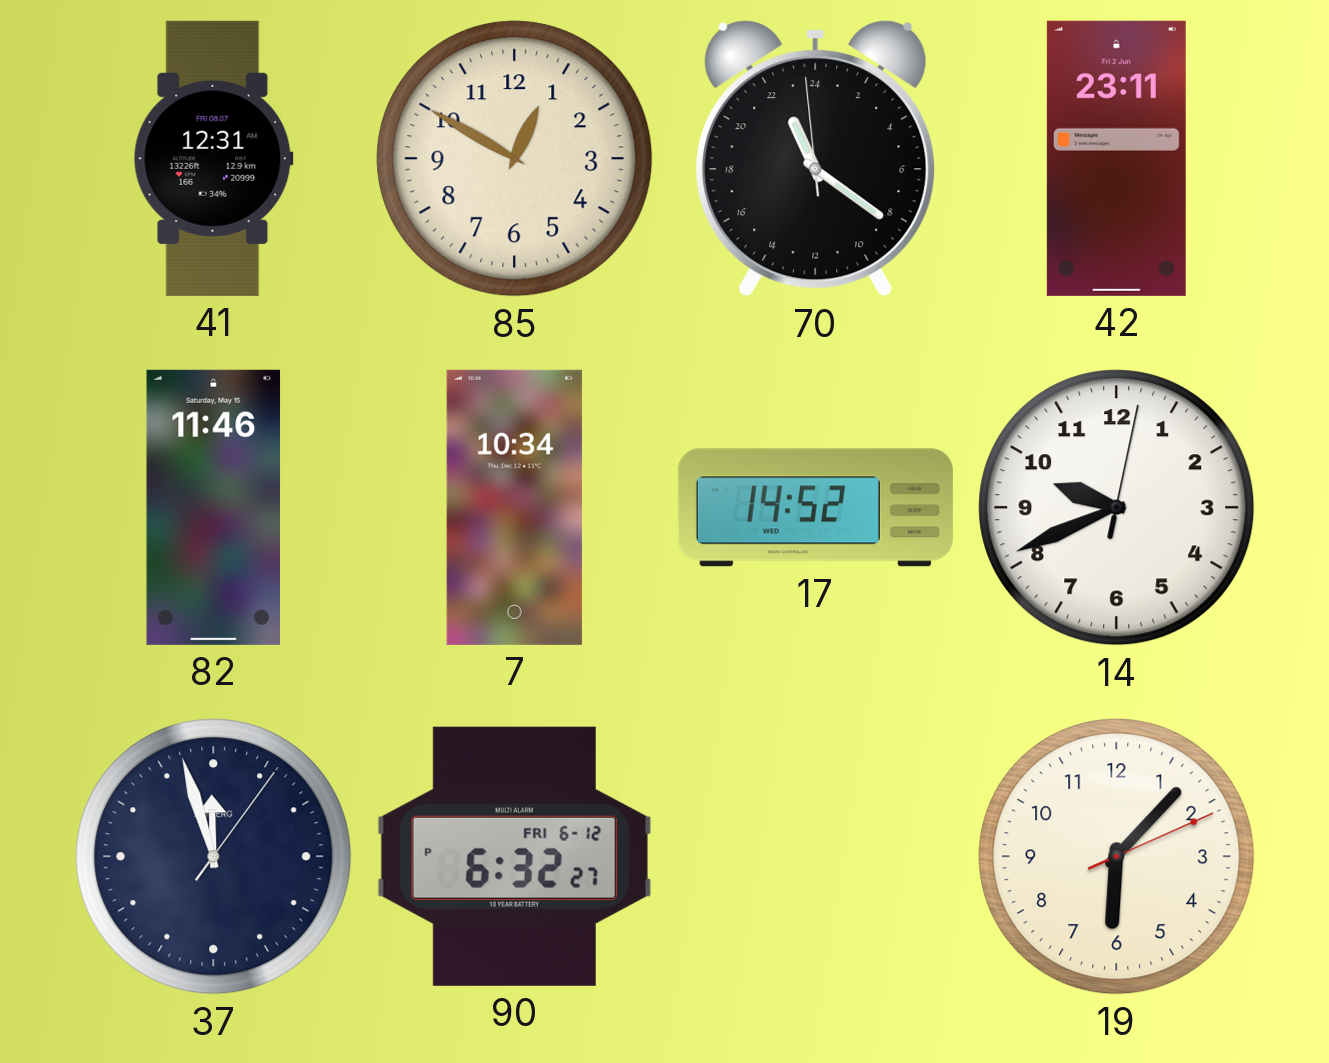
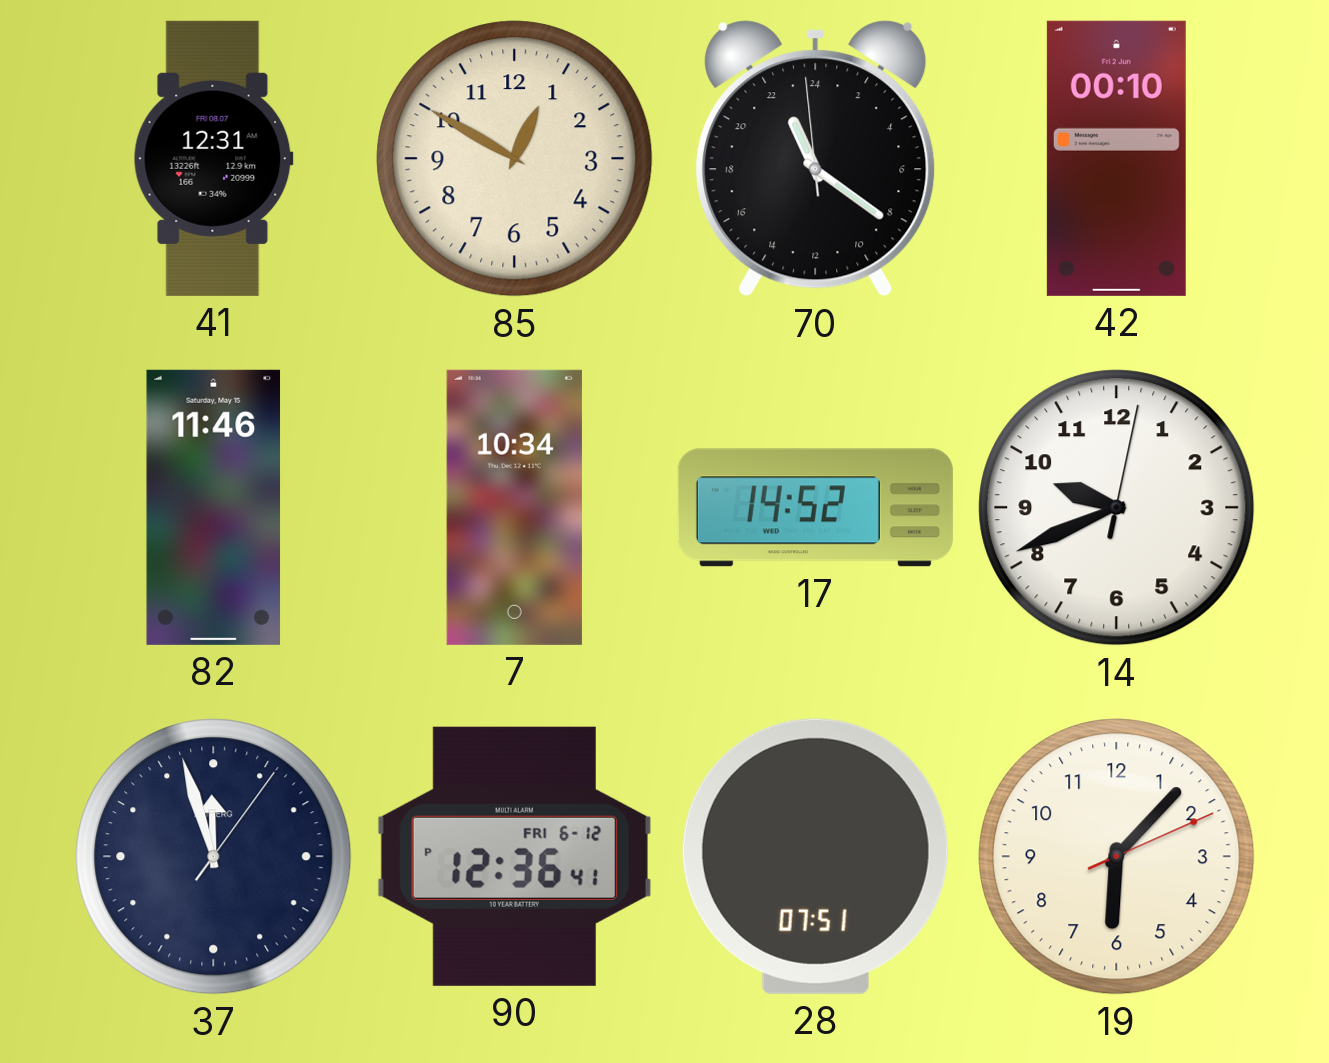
42: 23:11 -> 00:10 (1116, 158)
90: 6:32 -> 12:36 (514, 856)
28: none -> 07:51 (815, 856)
